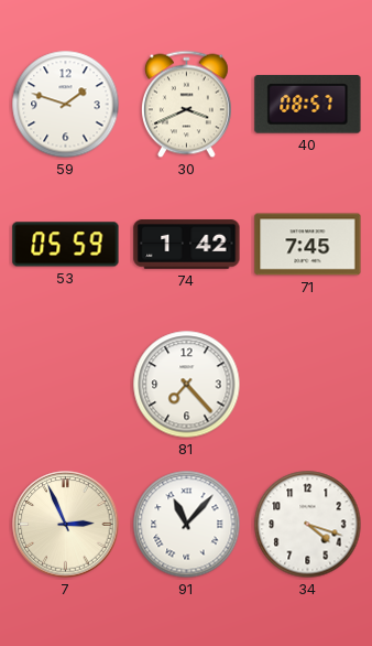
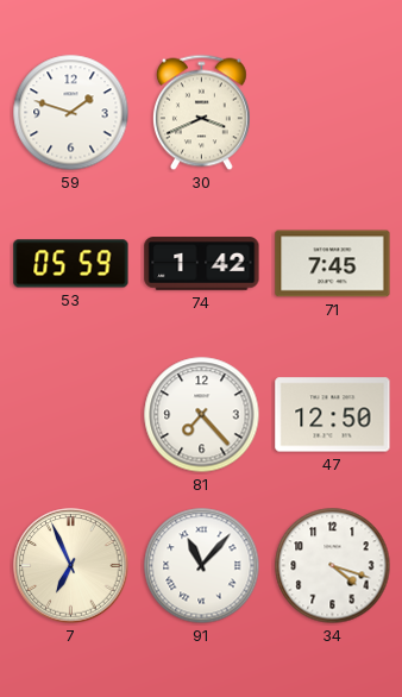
40: 08:57 -> none (308, 105)
47: none -> 12:50 (333, 415)
7: 2:56 -> 6:56 (71, 566)
